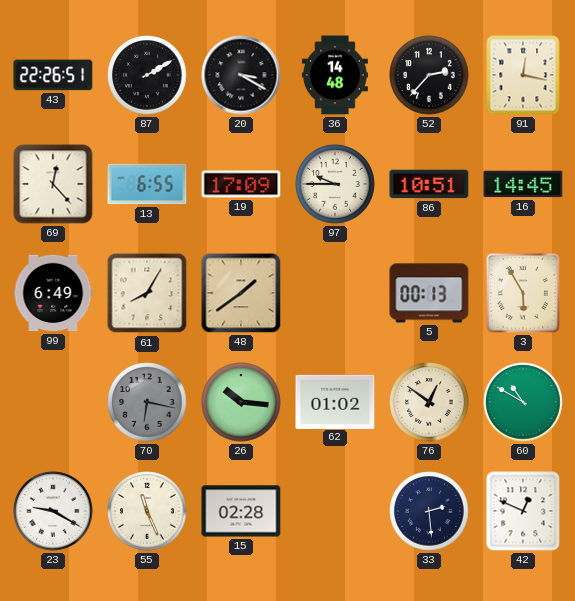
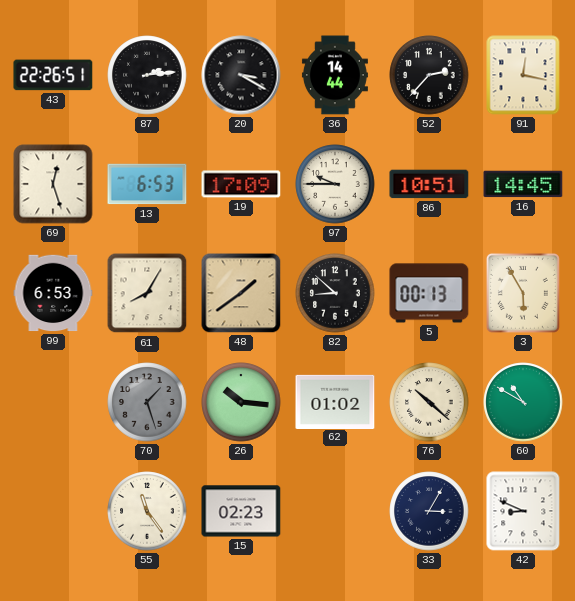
87: 2:10 -> 2:14 (147, 75)
36: 14:48 -> 14:44 (335, 75)
69: 12:23 -> 12:27 (53, 184)
13: 6:55 -> 6:53 (147, 184)
99: 6:49 -> 6:53 (53, 293)
82: none -> 8:52 (335, 293)
70: 6:17 -> 1:27 (147, 402)
76: 12:51 -> 10:22 (429, 402)
23: 9:20 -> none (53, 511)
55: 11:26 -> 11:24 (147, 511)
15: 02:28 -> 02:23 (241, 511)
33: 2:29 -> 3:05 (429, 511)
42: 12:49 -> 8:49 (523, 511)
